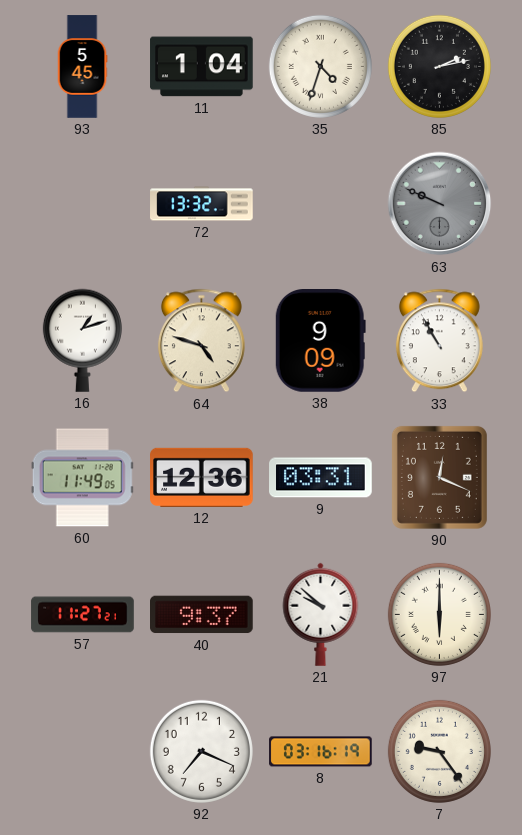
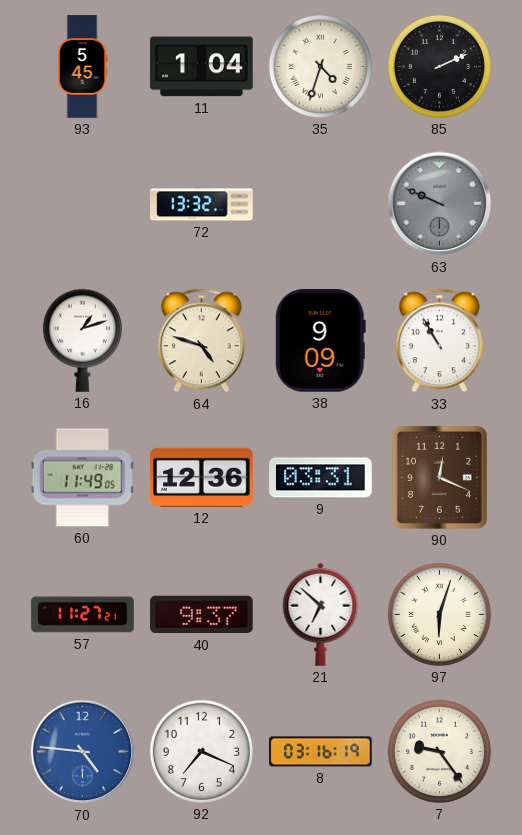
85: 2:13 -> 2:11 (439, 66)
21: 9:52 -> 6:52 (321, 614)
97: 6:00 -> 6:03 (439, 614)
70: none -> 4:46 (83, 752)
